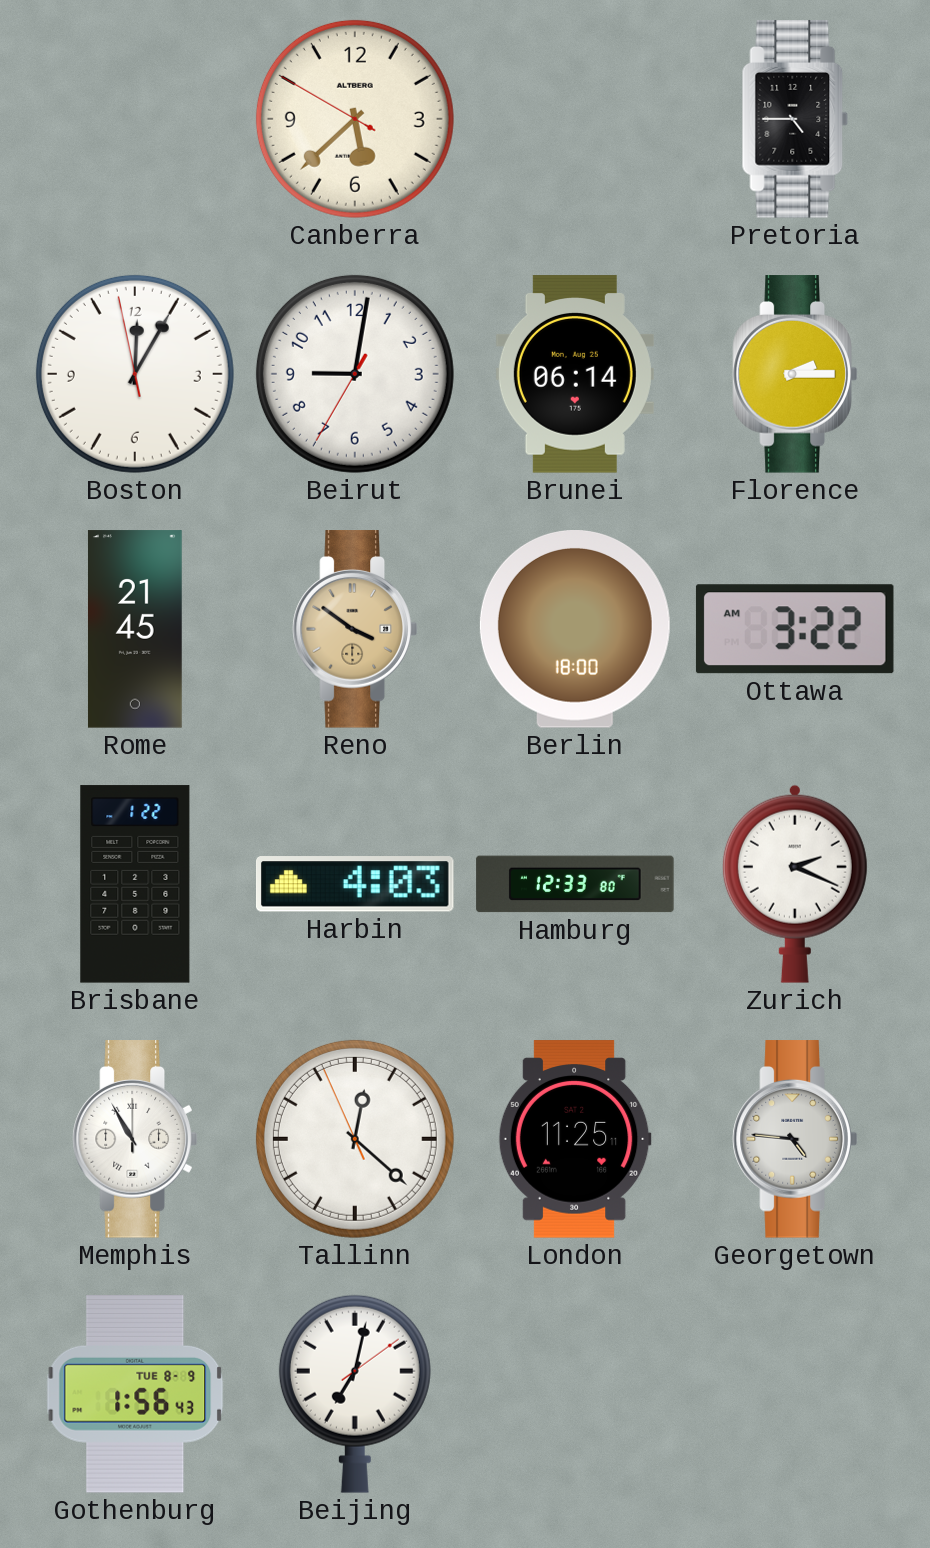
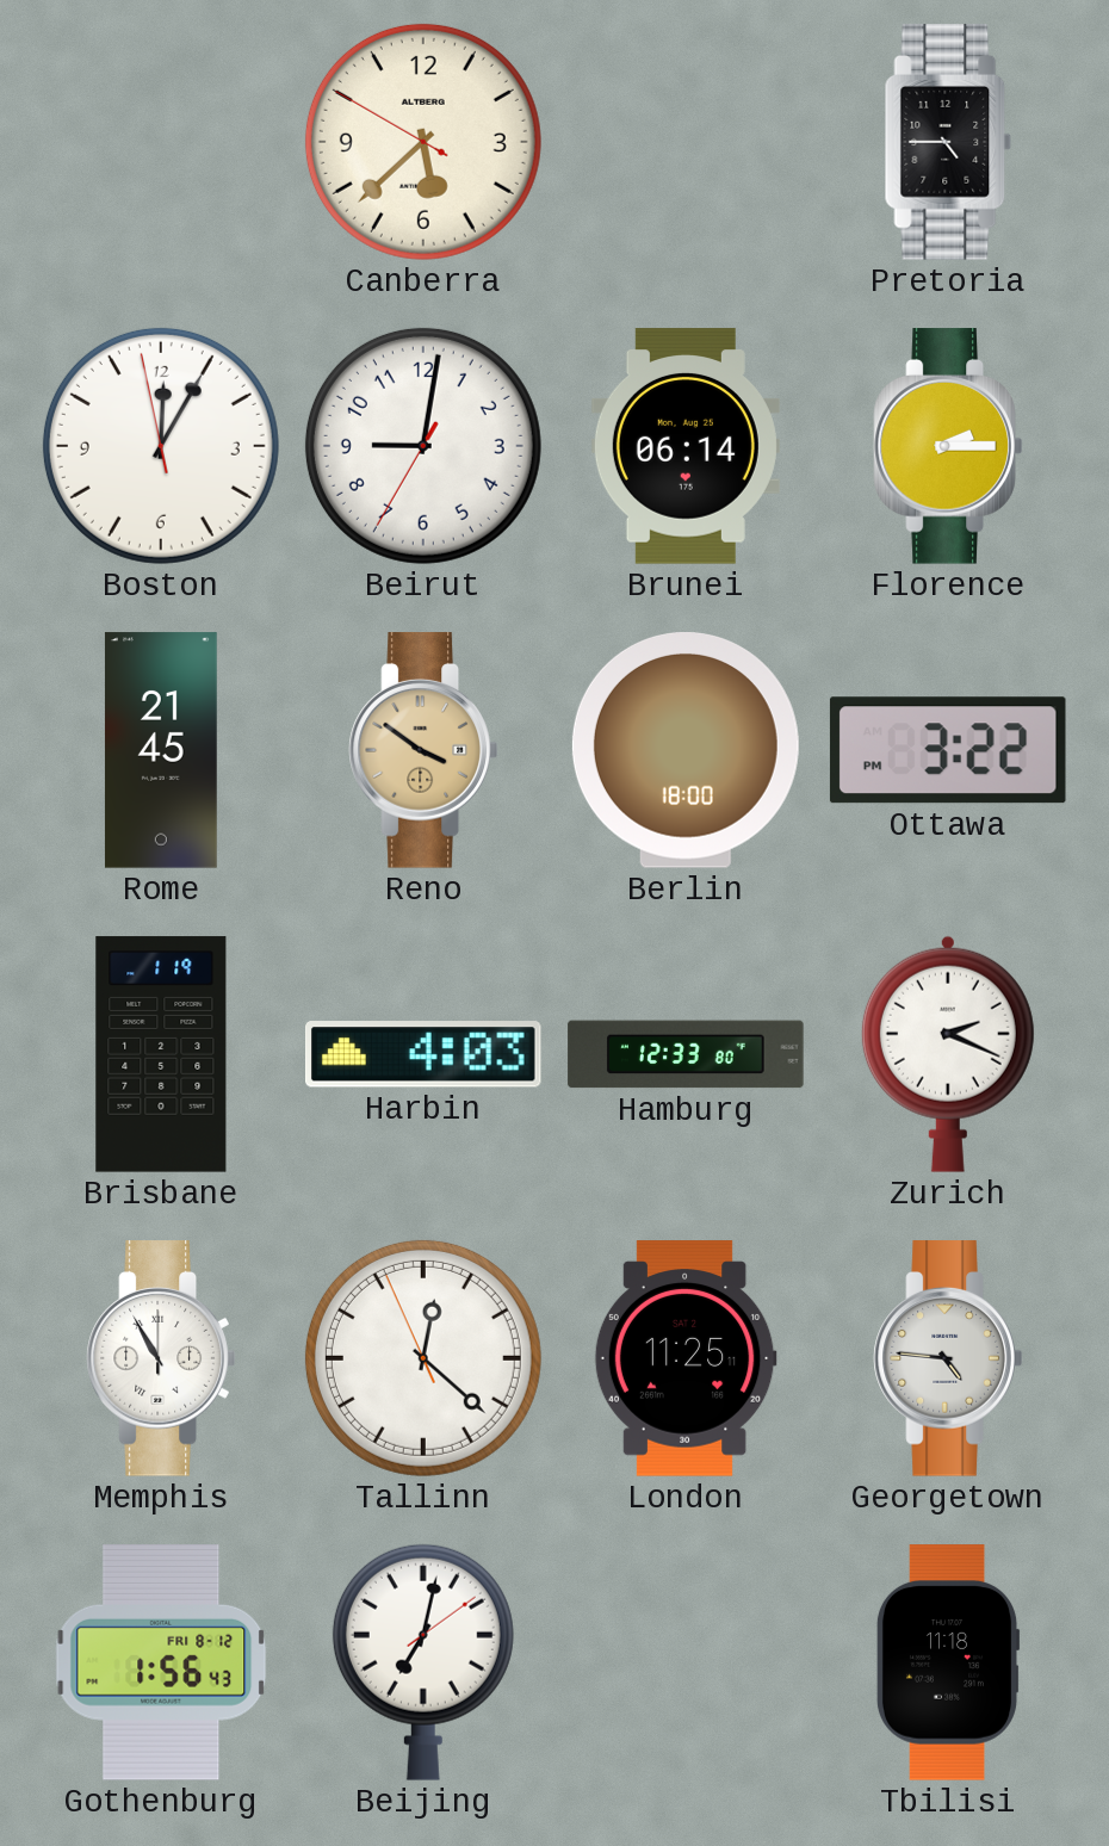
Ottawa: 3:22 AM -> 3:22 PM (948, 750)
Brisbane: 1:22 -> 1:19 (161, 1054)
Gothenburg date: TUE 8-9 -> FRI 8-12 (161, 1664)
Tbilisi: none -> 11:18 (948, 1662)
